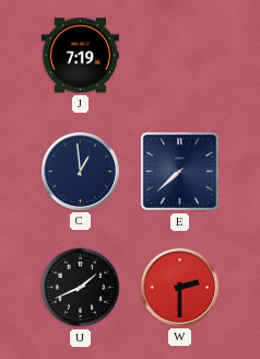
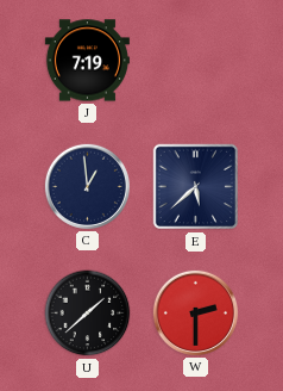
E: 7:38 -> 5:38 (196, 187)
U: 1:41 -> 1:38 (88, 314)
